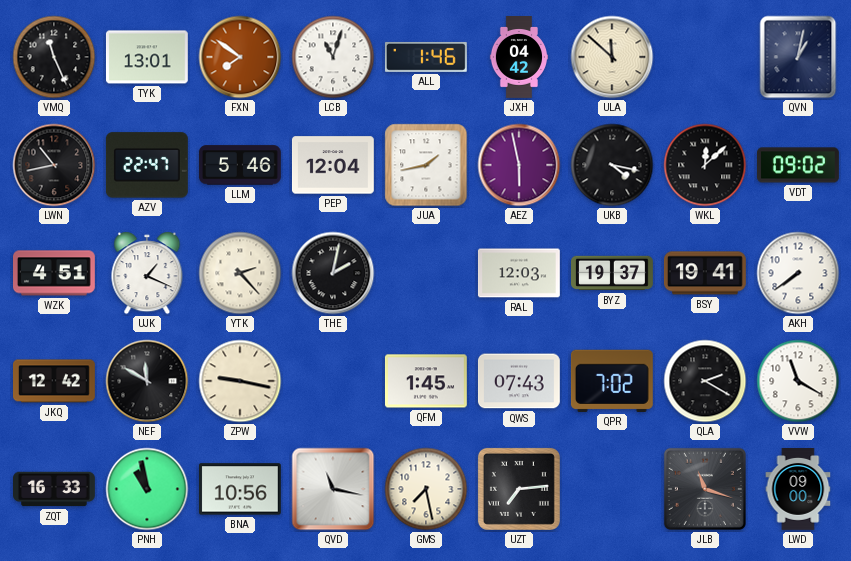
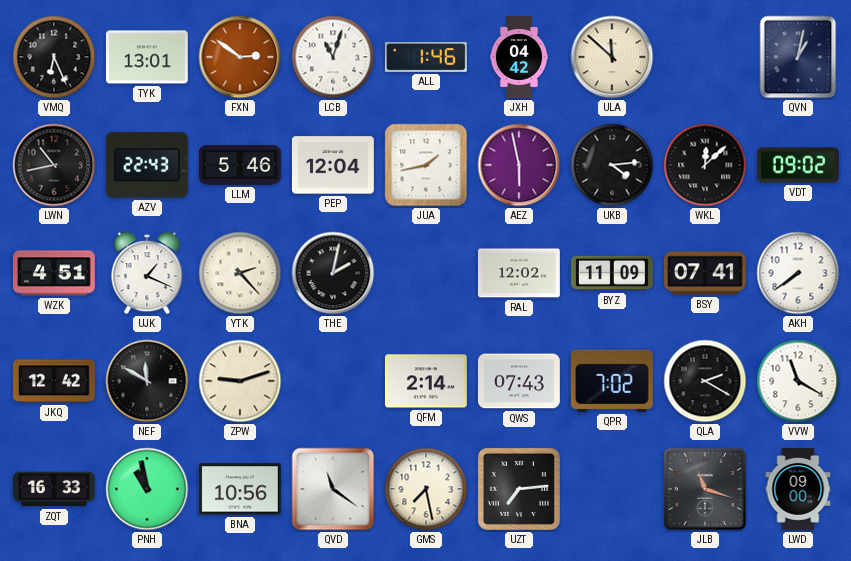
VMQ: 11:26 -> 6:26 (54, 57)
FXN: 7:51 -> 2:51 (240, 57)
AZV: 22:47 -> 22:43 (147, 165)
UKB: 4:17 -> 4:14 (612, 165)
RAL: 12:03 -> 12:02 (519, 273)
BYZ: 19:37 -> 11:09 (613, 273)
BSY: 19:41 -> 07:41 (705, 273)
ZPW: 9:17 -> 9:12 (240, 381)
QFM: 1:45 -> 2:14 (426, 381)
QVD: 11:17 -> 11:21 (333, 489)
